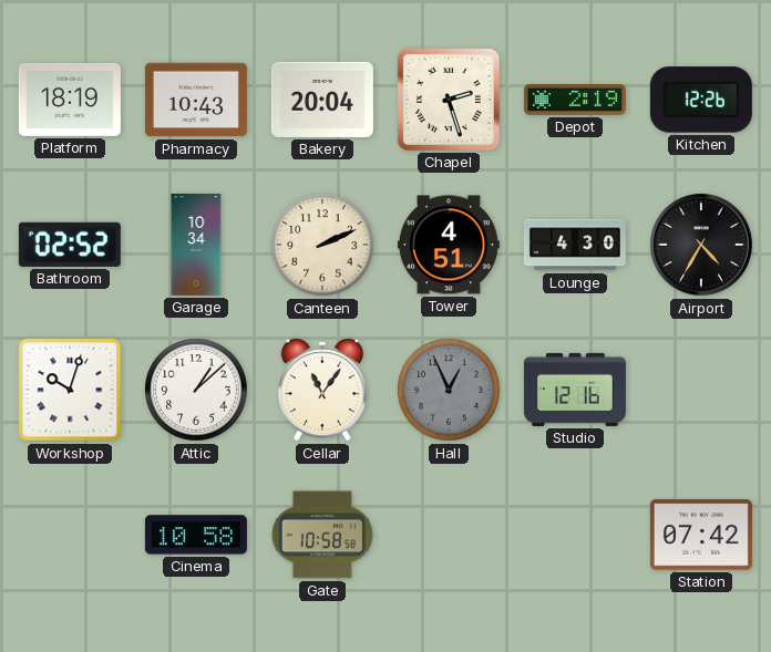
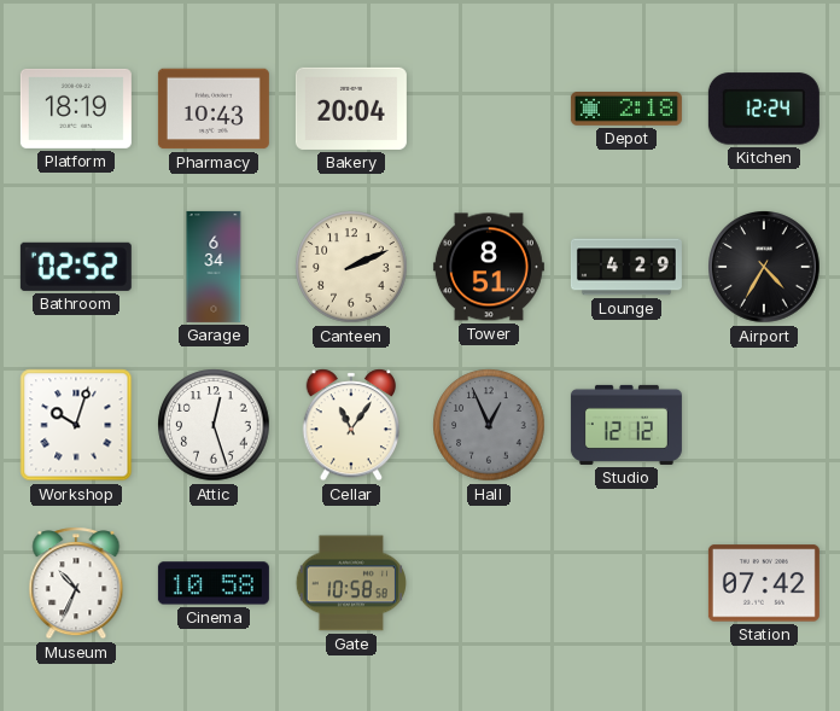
Chapel: 2:27 -> none (449, 100)
Depot: 2:19 -> 2:18 (626, 110)
Kitchen: 12:26 -> 12:24 (764, 109)
Garage: 10:34 -> 6:34 (214, 267)
Tower: 4:51 -> 8:51 (489, 267)
Lounge: 4:30 -> 4:29 (626, 267)
Attic: 1:08 -> 12:27 (214, 425)
Studio: 12:16 -> 12:12 (626, 425)
Museum: none -> 10:34 (76, 583)
